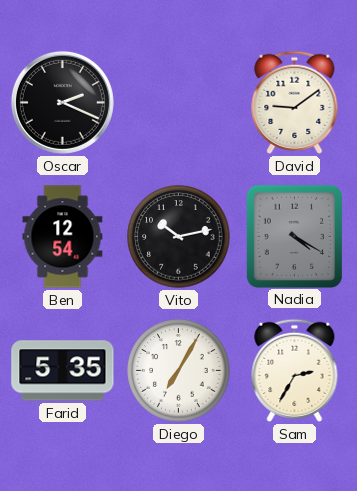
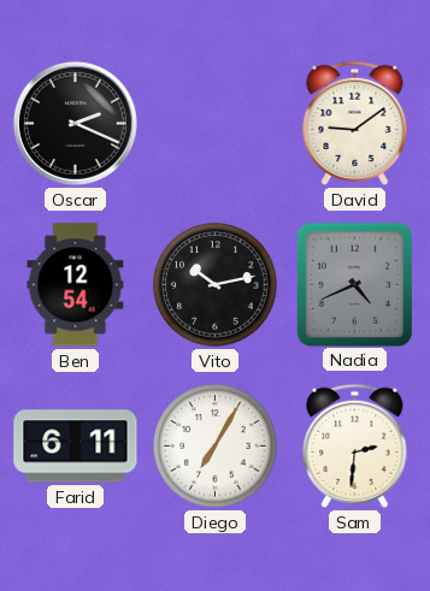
Nadia: 4:20 -> 4:41 (354, 284)
Farid: 5:35 -> 6:11 (76, 447)
Sam: 2:35 -> 2:31 (355, 445)
